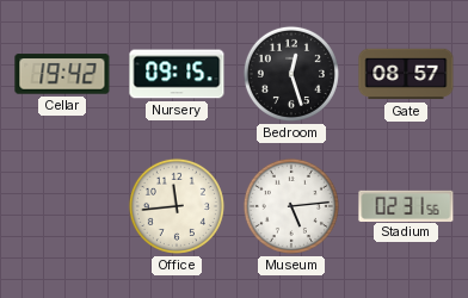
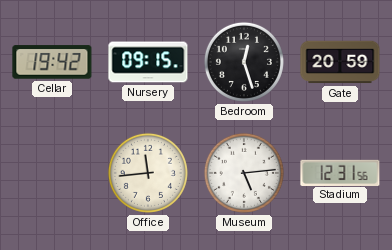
Gate: 08:57 -> 20:59 (340, 62)
Stadium: 02:31 -> 12:31 (340, 172)
